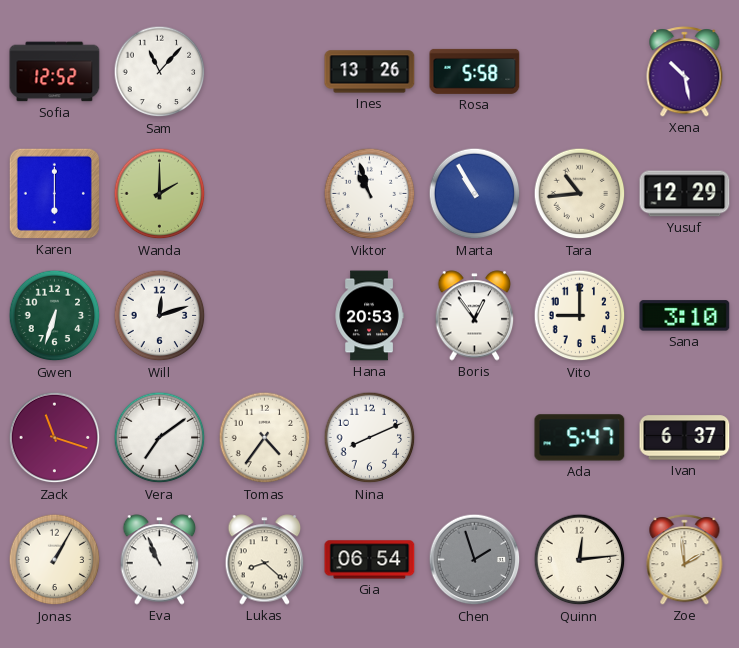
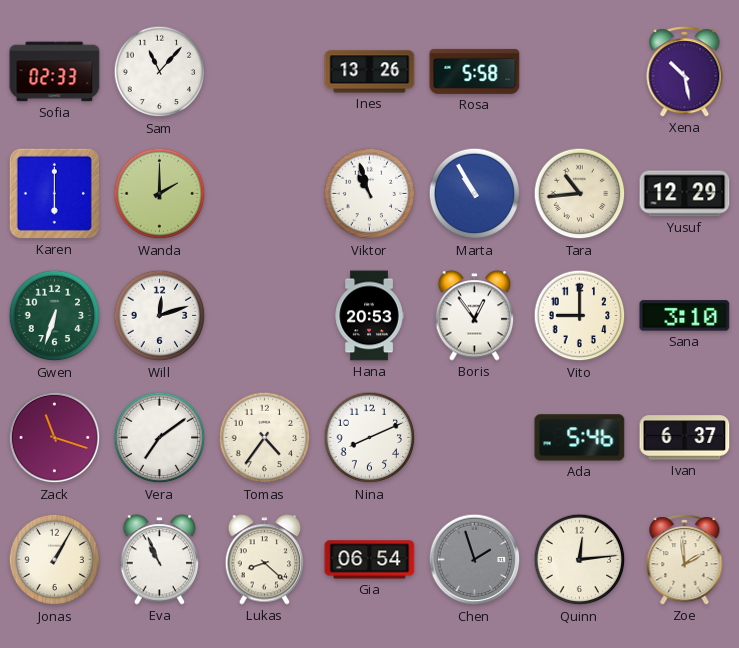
Sofia: 12:52 -> 02:33 (55, 72)
Ada: 5:47 -> 5:46 (580, 438)
